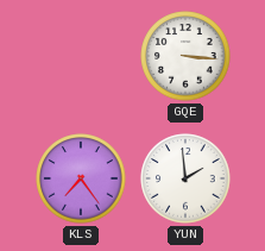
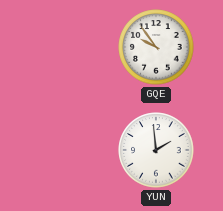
GQE: 3:16 -> 9:54 (156, 47)
KLS: 7:24 -> none (81, 178)
